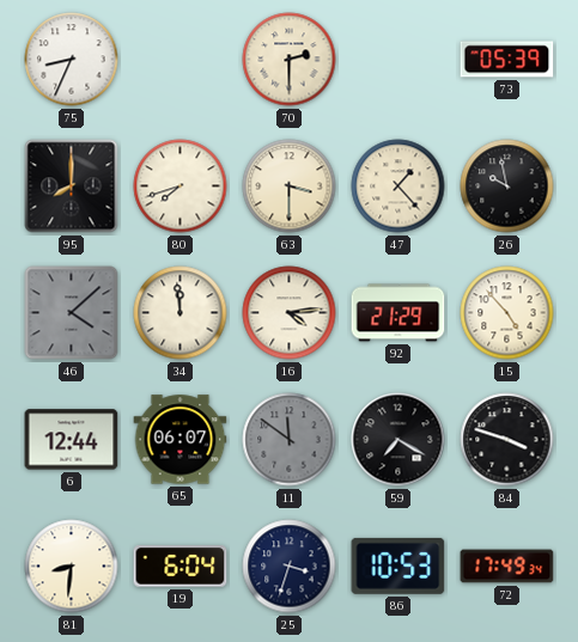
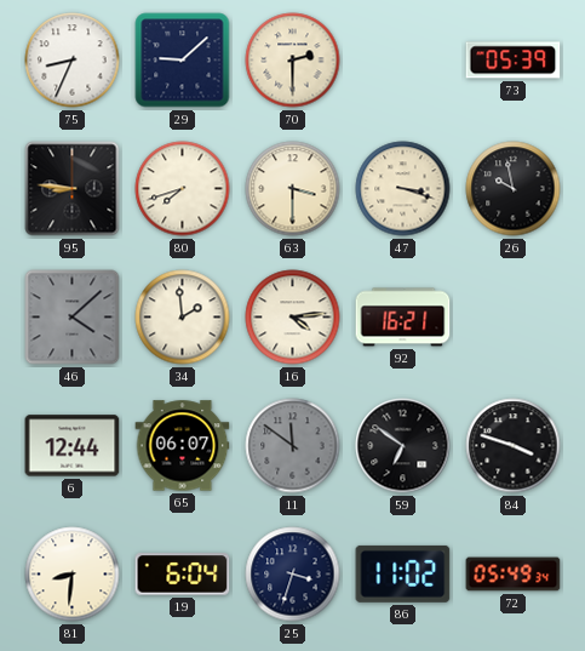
29: none -> 9:08 (183, 61)
95: 8:00 -> 8:46 (73, 189)
47: 1:23 -> 3:18 (403, 189)
34: 11:59 -> 1:59 (183, 318)
92: 21:29 -> 16:21 (403, 318)
15: 4:53 -> none (507, 313)
59: 7:20 -> 6:51 (403, 446)
86: 10:53 -> 11:02 (403, 573)
72: 17:49 -> 05:49 (514, 575)
